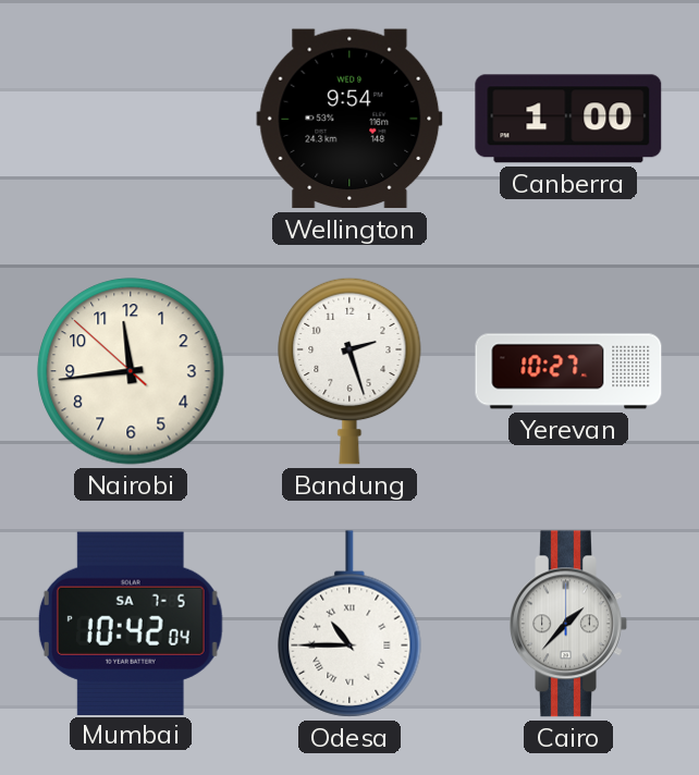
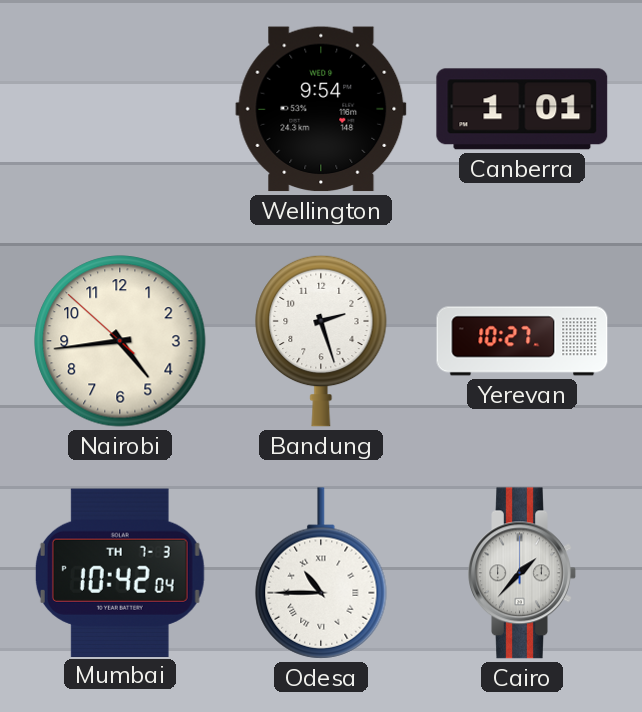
Canberra: 1:00 -> 1:01 (522, 109)
Nairobi: 11:43 -> 4:43 (120, 341)
Mumbai date: SA 7-5 -> TH 7-3 (120, 572)
